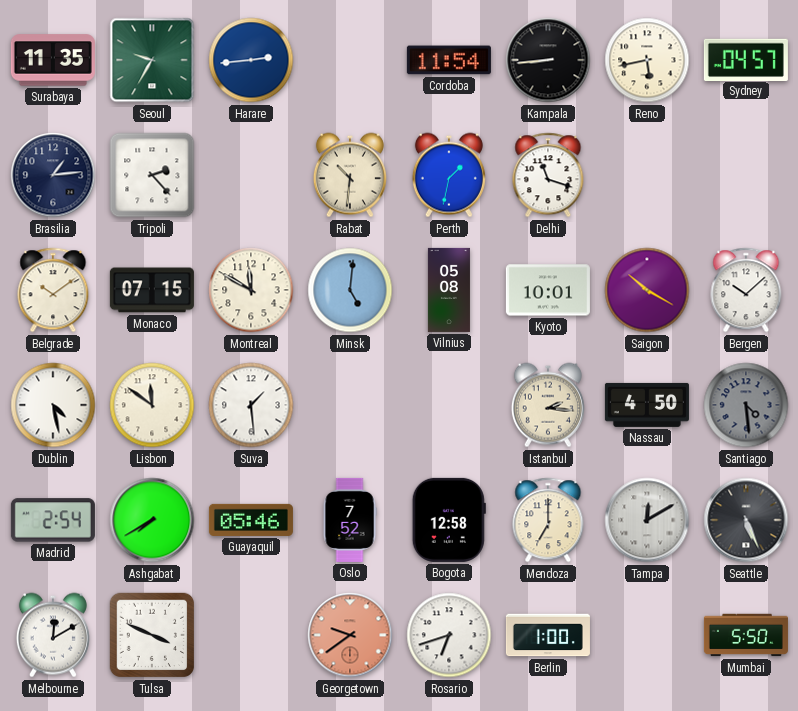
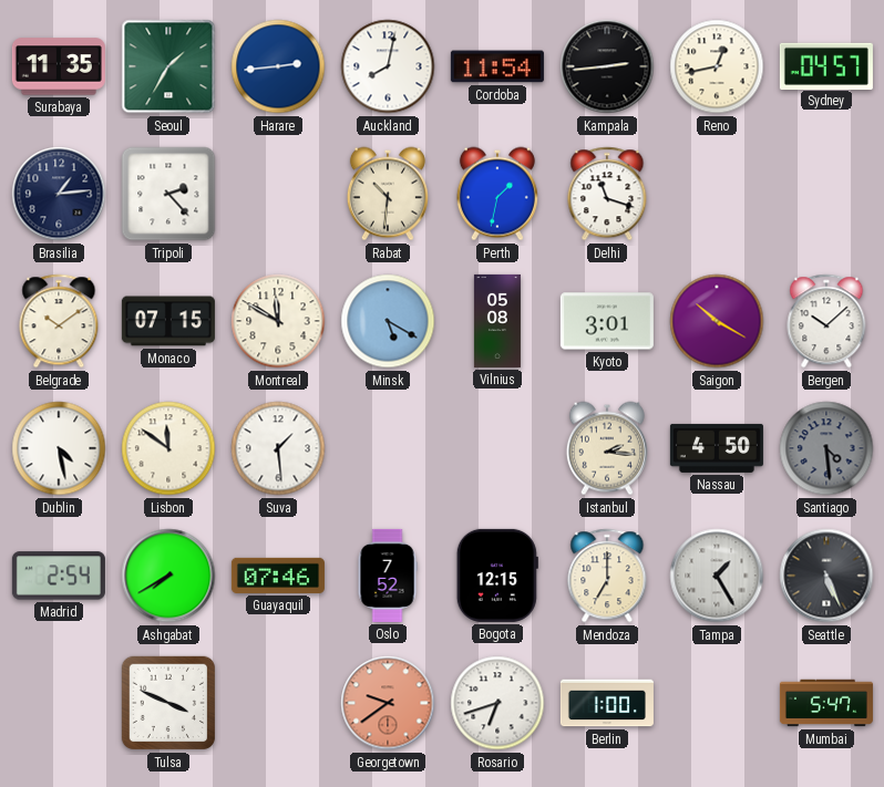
Seoul: 9:35 -> 1:35 (168, 66)
Auckland: none -> 8:02 (388, 66)
Kampala: 8:44 -> 2:44 (607, 66)
Reno: 5:43 -> 12:43 (717, 66)
Minsk: 5:01 -> 5:20 (388, 321)
Kyoto: 10:01 -> 3:01 (607, 321)
Guayaquil: 05:46 -> 07:46 (278, 576)
Bogota: 12:58 -> 12:15 (497, 576)
Tampa: 12:10 -> 1:25 (717, 576)
Melbourne: 12:10 -> none (53, 635)
Mumbai: 5:50 -> 5:47 (826, 703)
